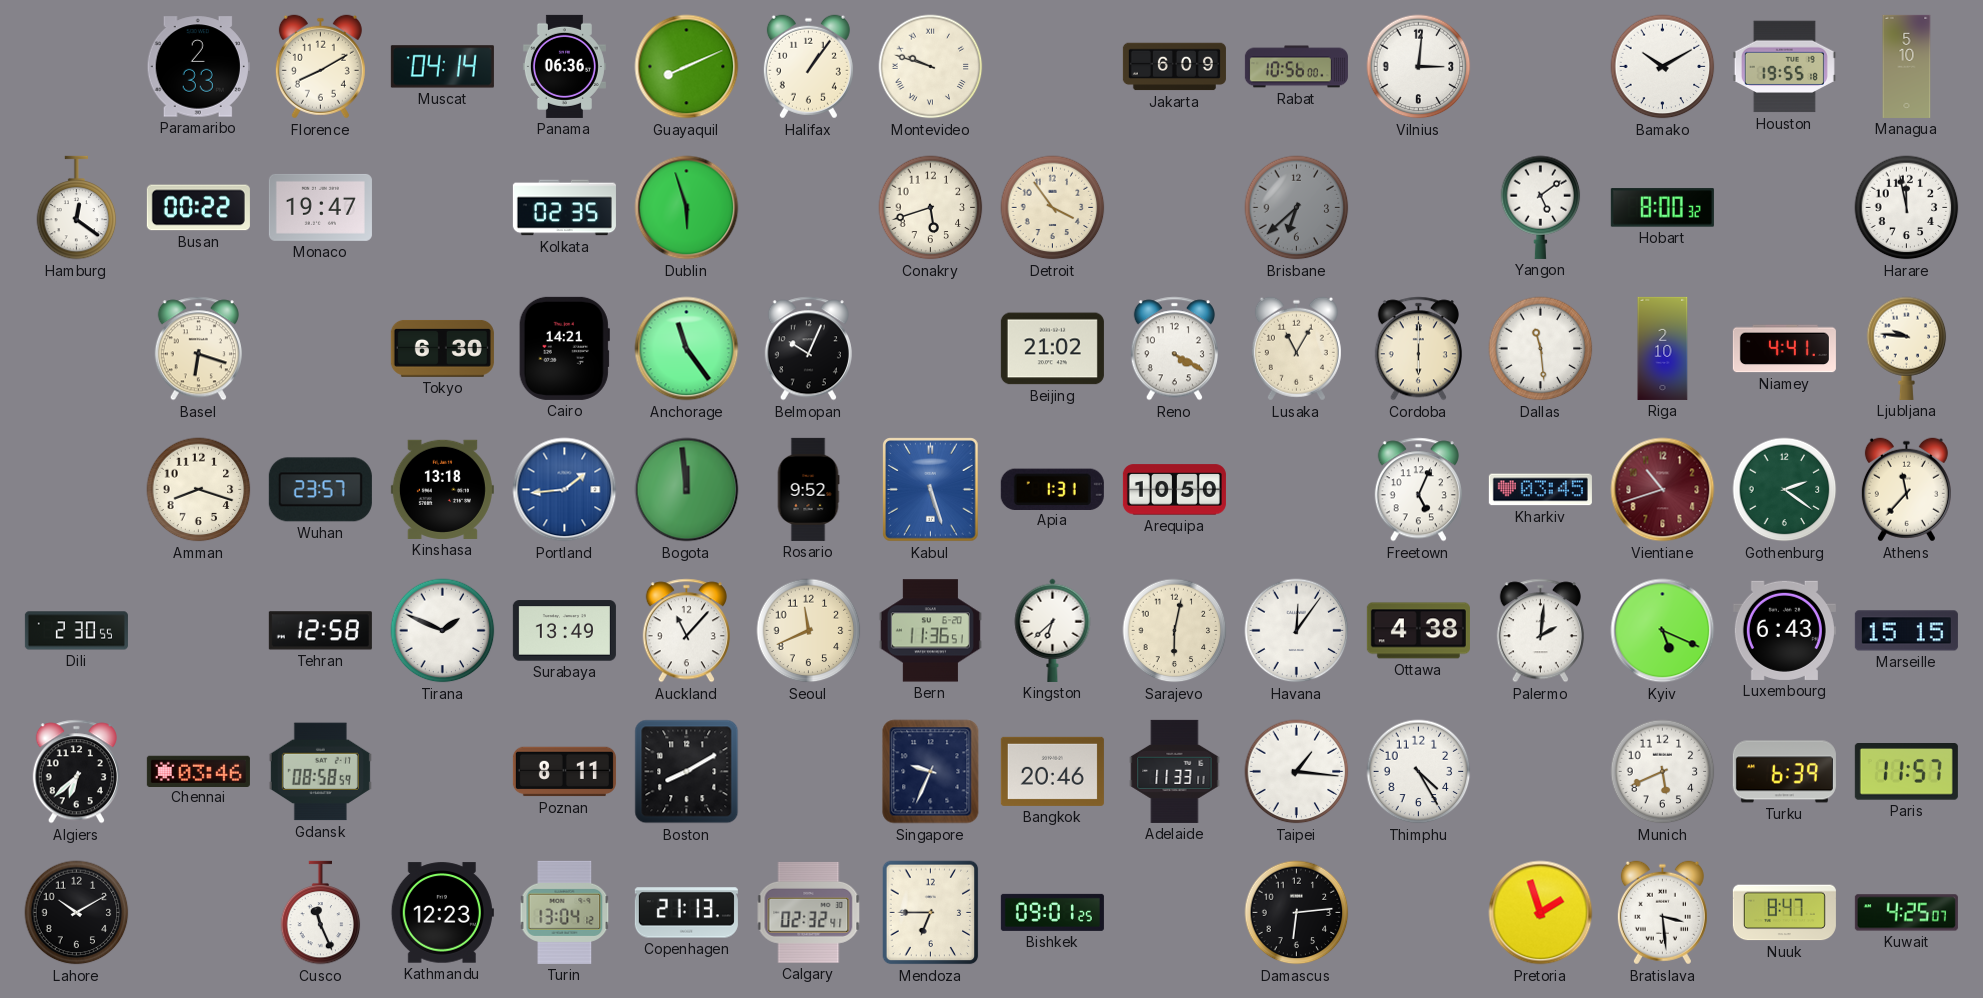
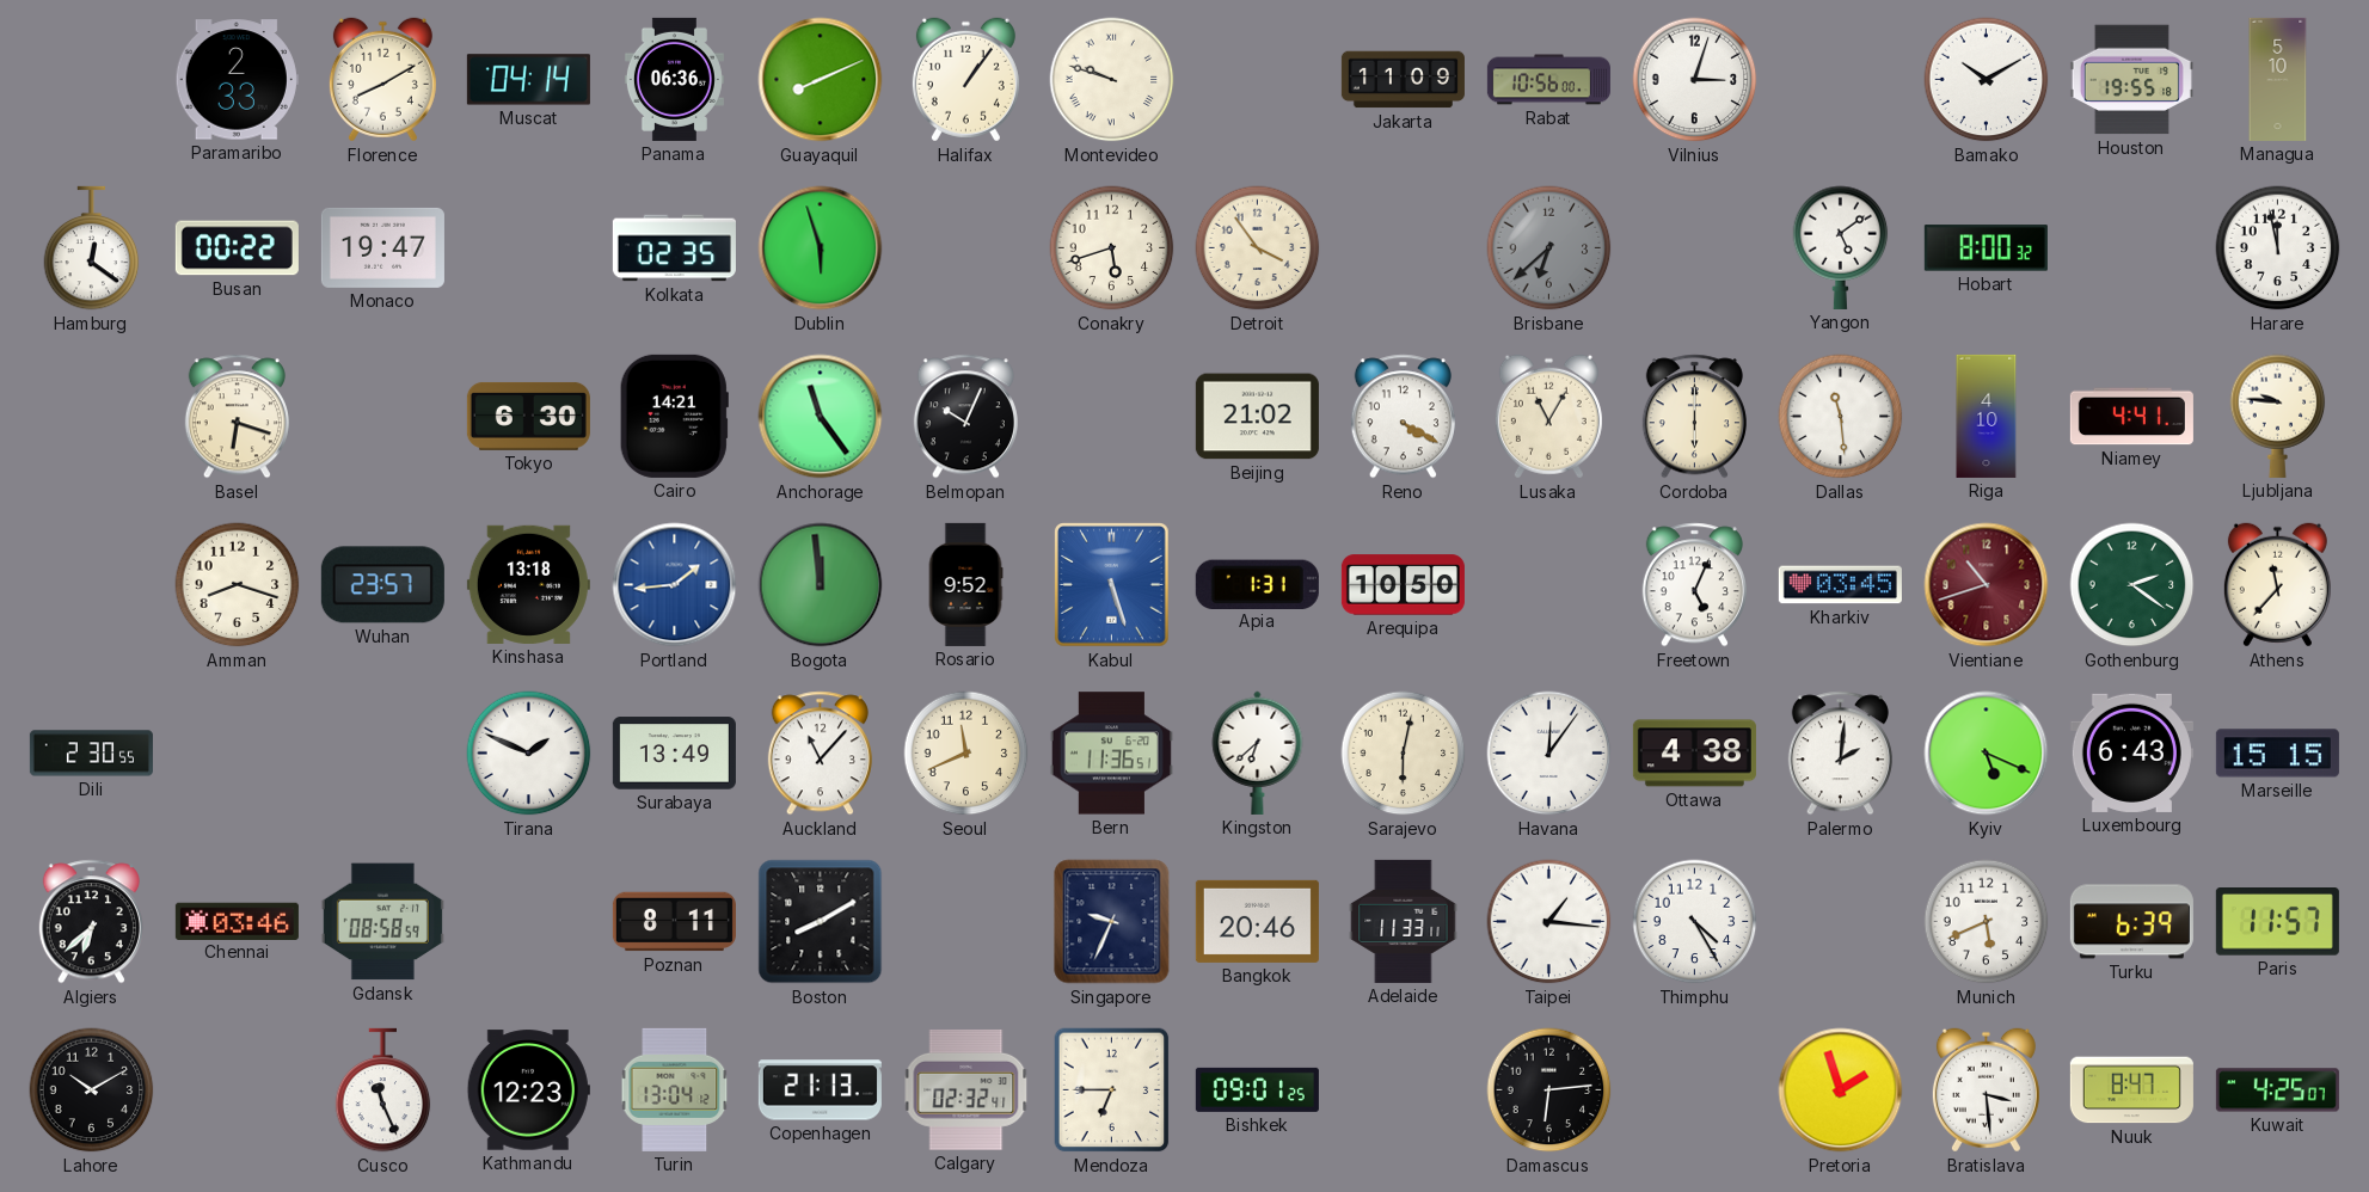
Jakarta: 6:09 -> 11:09 (1403, 80)
Vilnius: 3:01 -> 3:03 (1695, 80)
Riga: 2:10 -> 4:10 (1987, 416)
Tehran: 12:58 -> none (320, 631)
